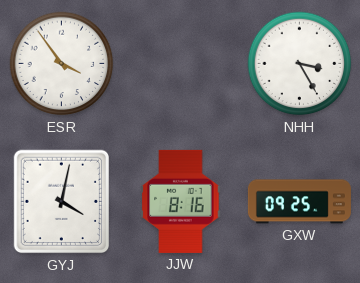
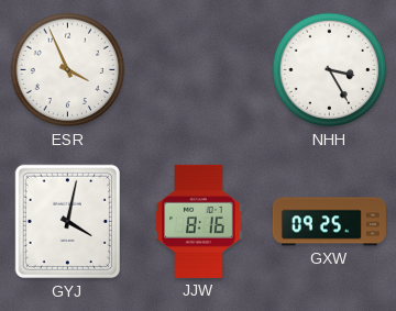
ESR: 3:54 -> 3:56 (68, 70)
